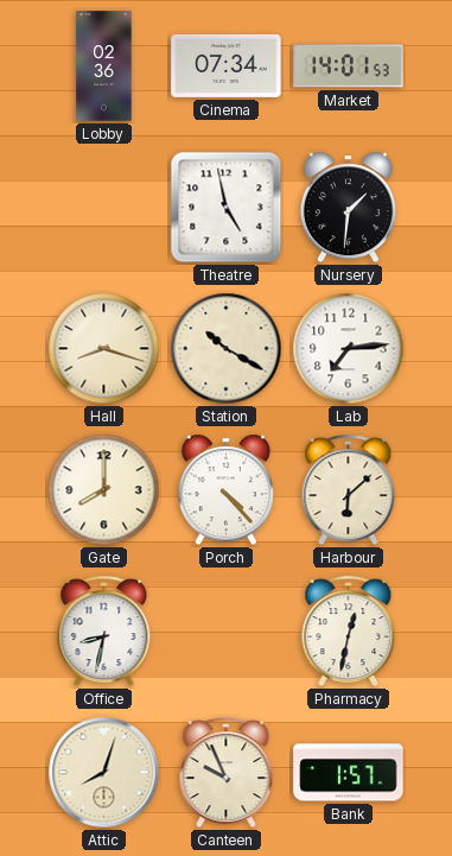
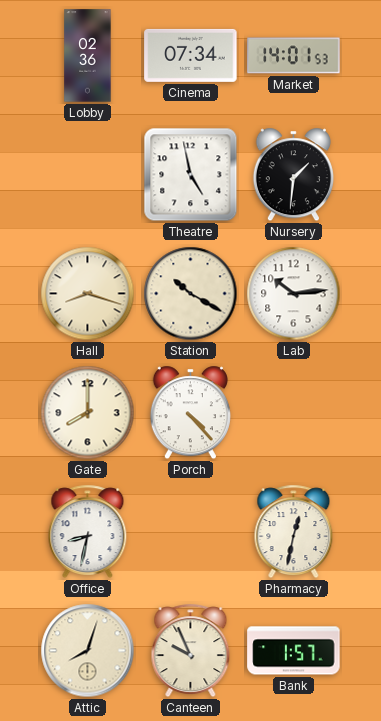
Lab: 7:14 -> 10:14 (294, 294)
Harbour: 6:08 -> none (349, 490)
